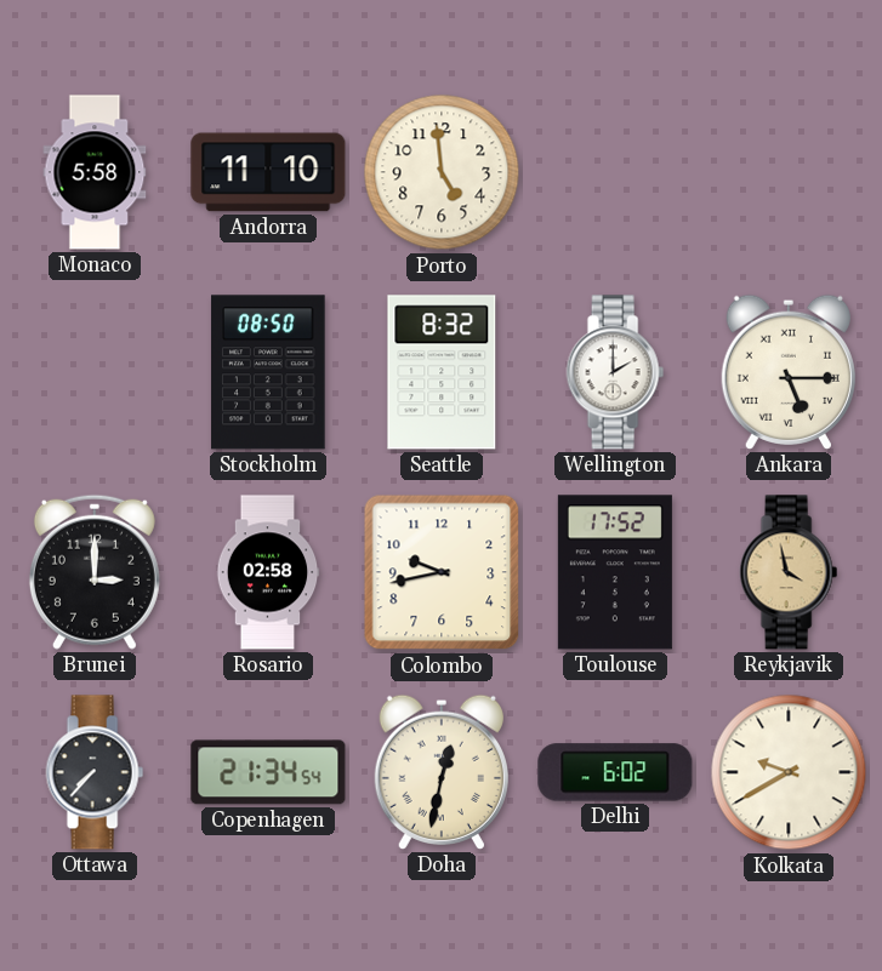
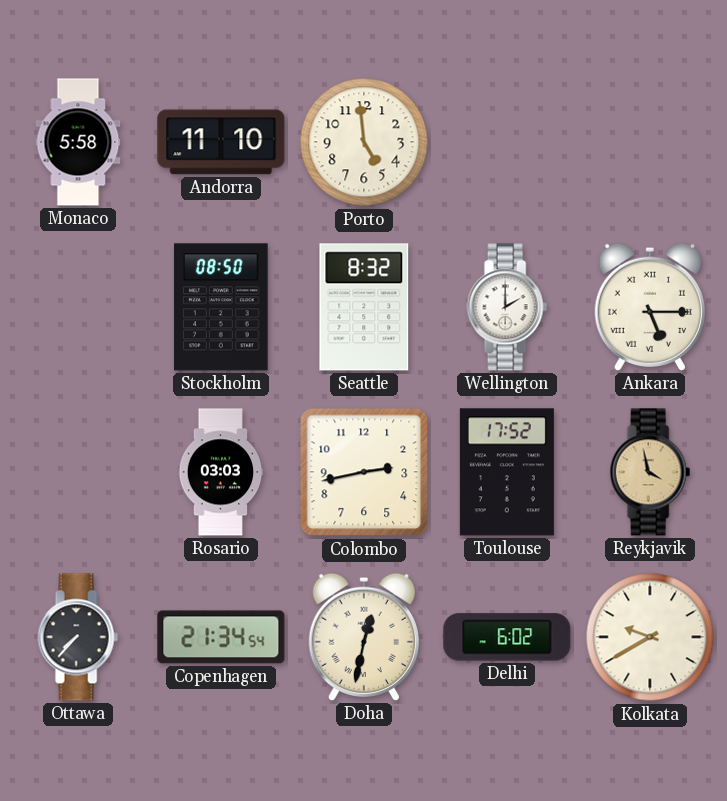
Brunei: 3:00 -> none (95, 572)
Rosario: 02:58 -> 03:03 (221, 472)
Colombo: 9:43 -> 2:43 (364, 472)
